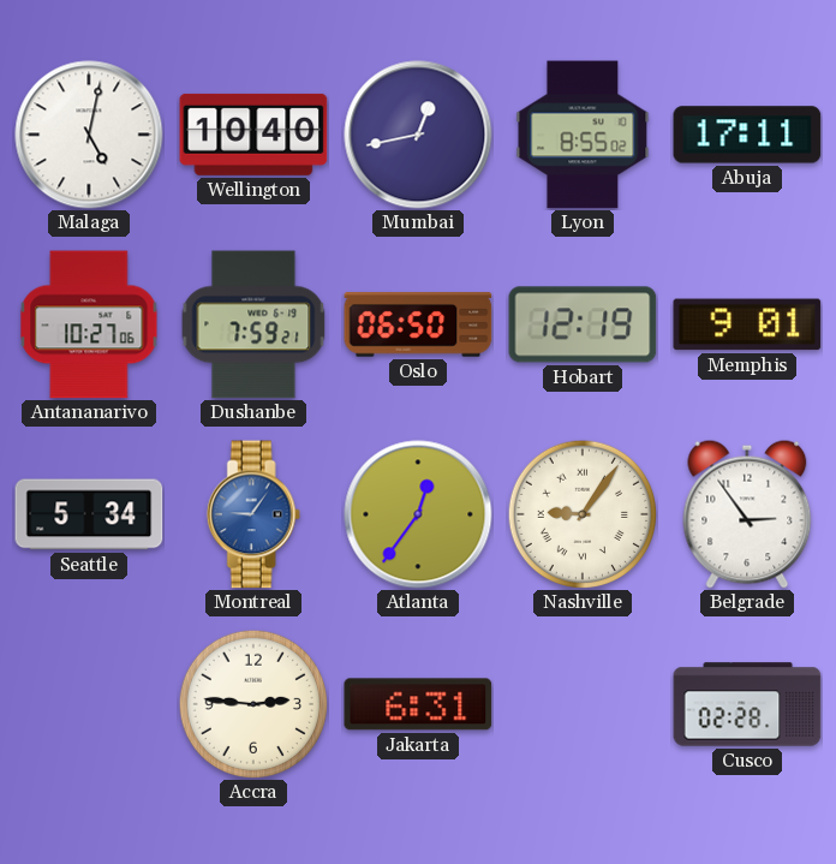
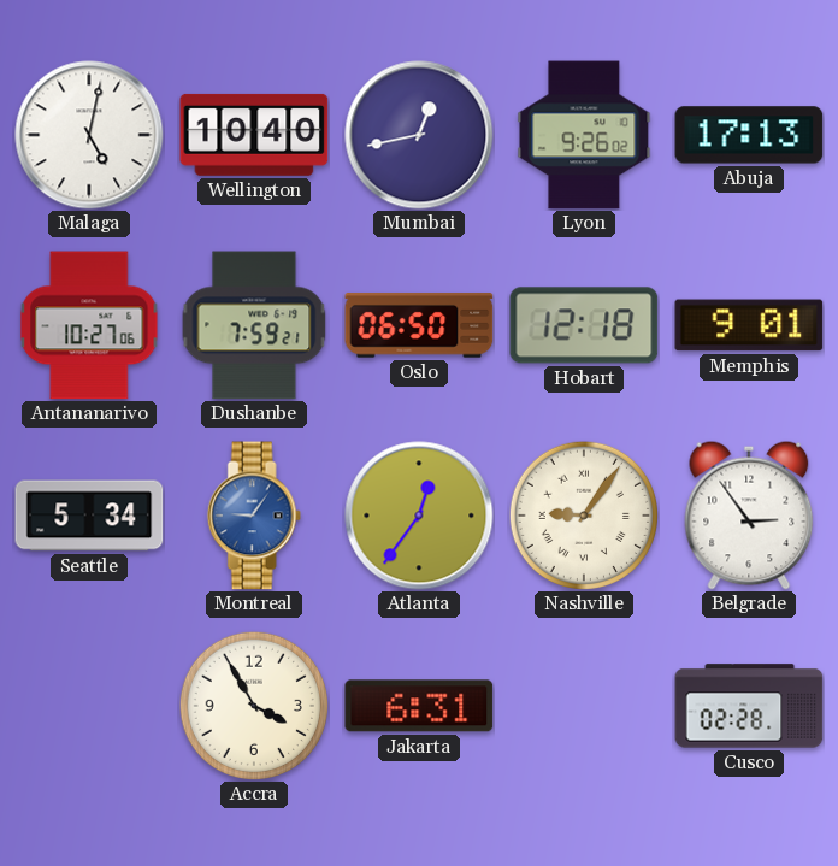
Lyon: 8:55 -> 9:26 (584, 135)
Abuja: 17:11 -> 17:13 (749, 135)
Hobart: 12:19 -> 12:18 (584, 325)
Accra: 2:46 -> 3:55 (253, 705)
